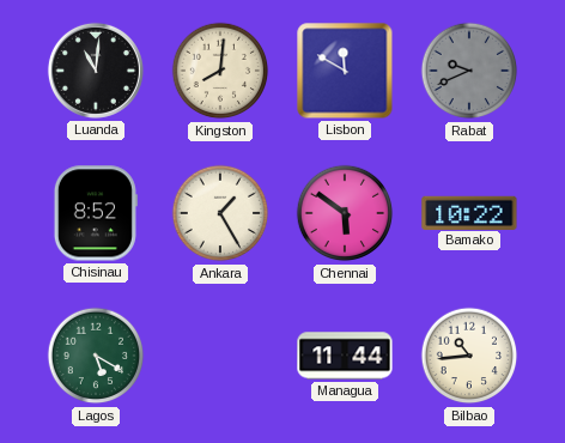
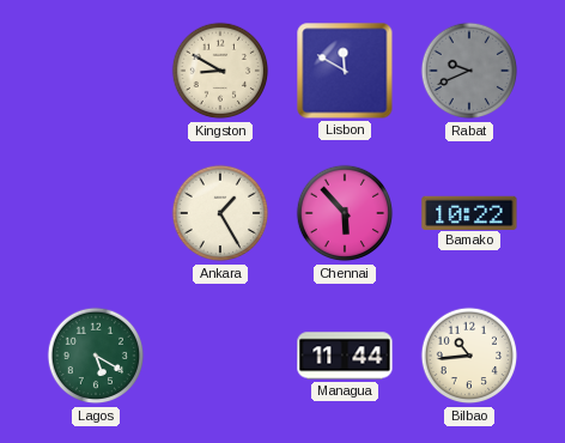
Luanda: 11:01 -> none (96, 71)
Kingston: 8:01 -> 8:50 (220, 71)
Chisinau: 8:52 -> none (96, 213)
Chennai: 5:51 -> 5:53 (345, 213)
